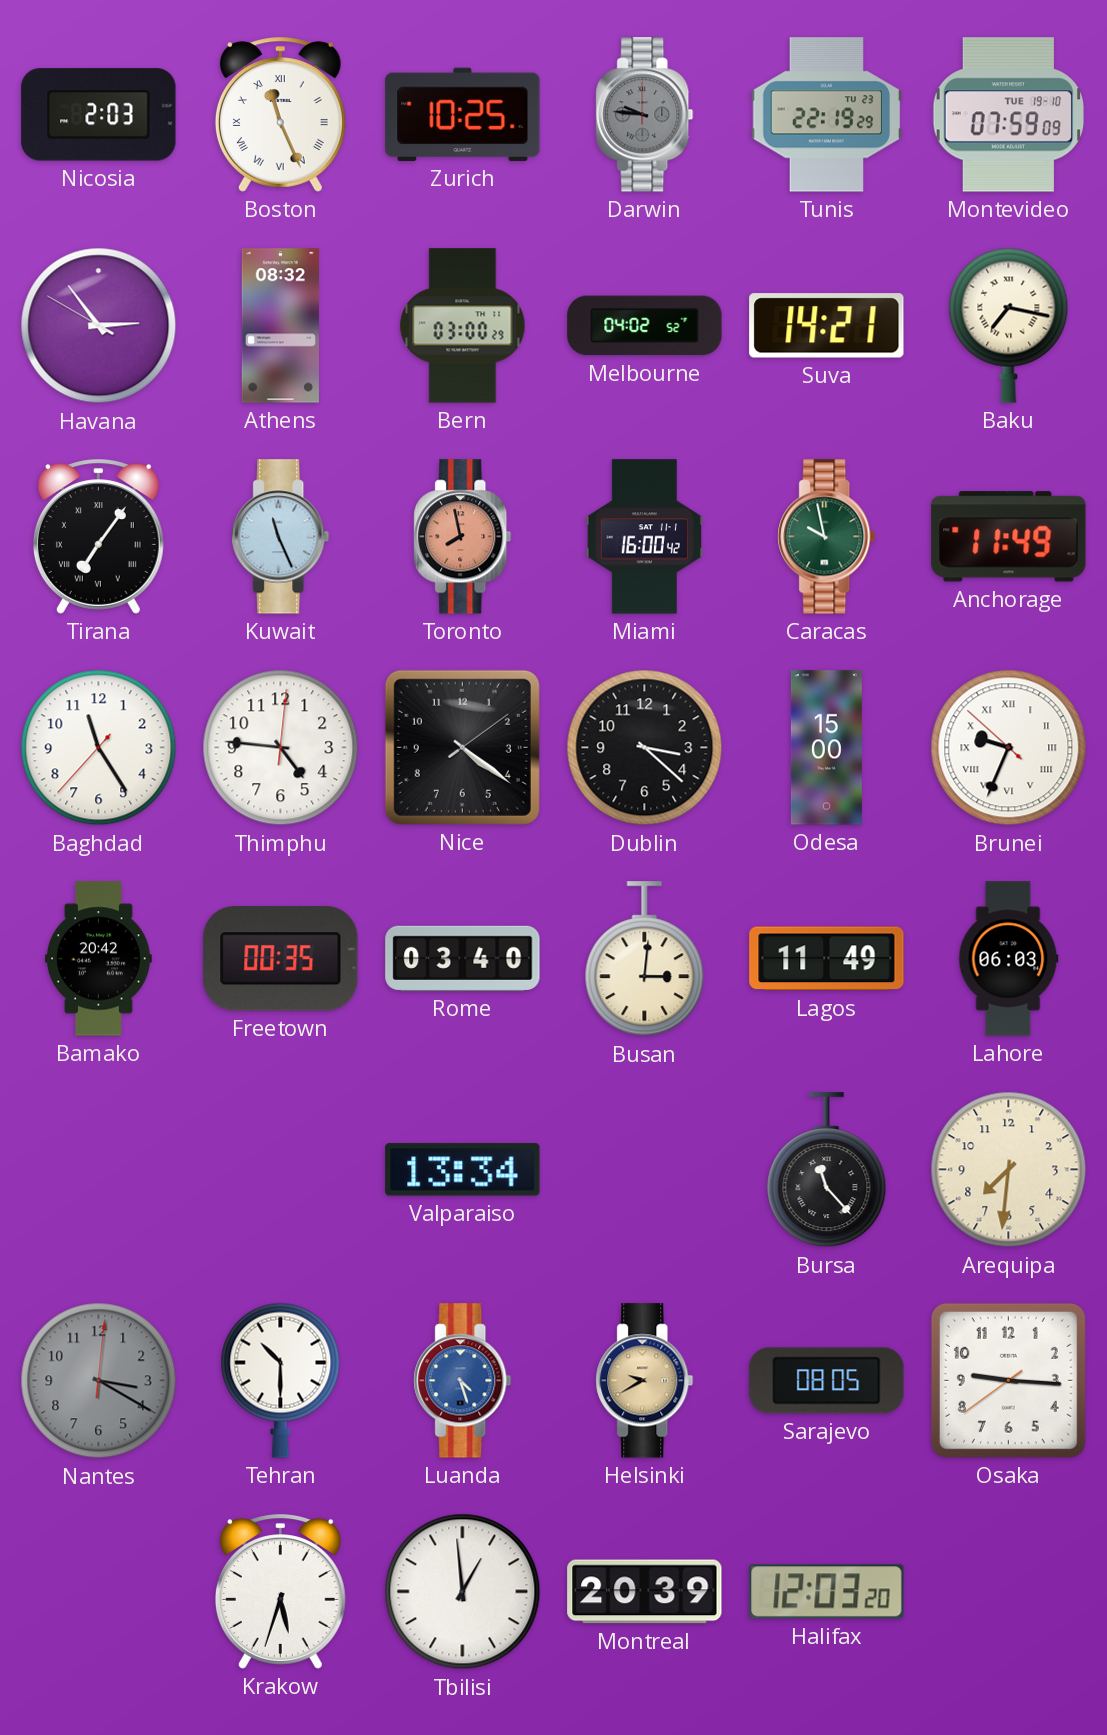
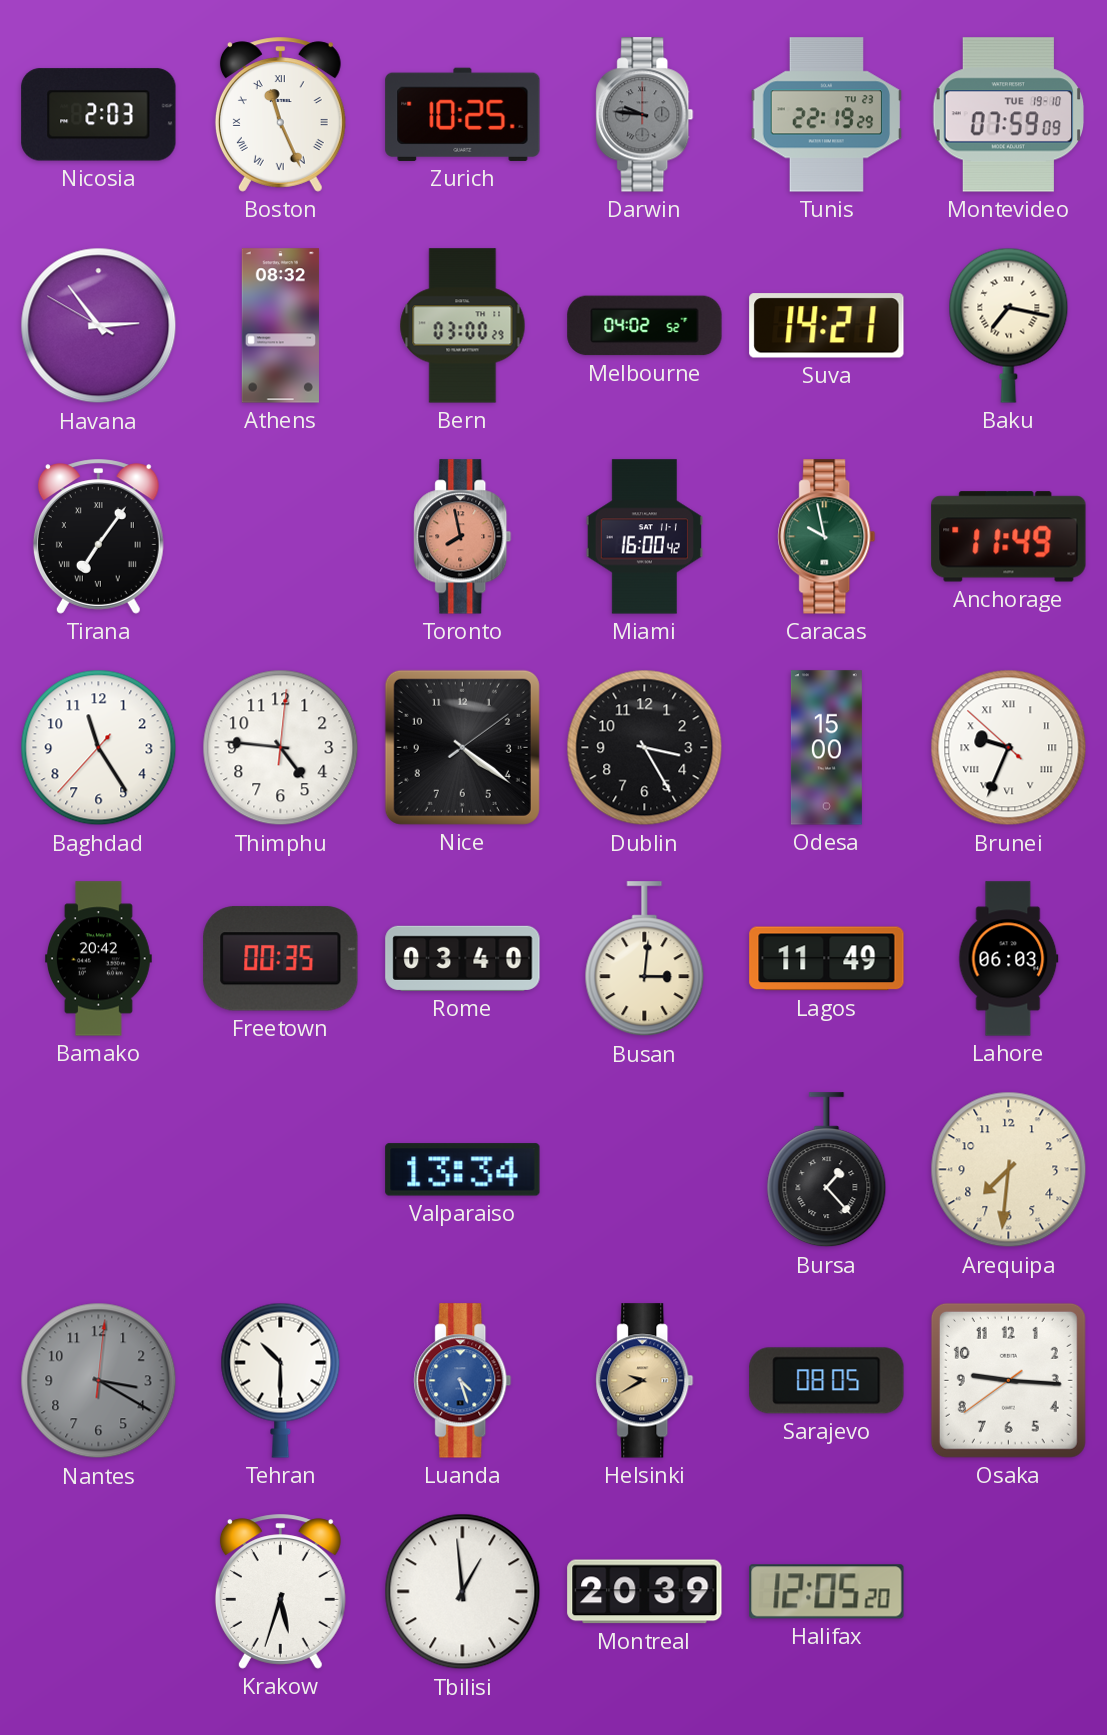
Kuwait: 11:26 -> none (281, 537)
Dublin: 3:22 -> 3:25 (645, 748)
Bursa: 11:23 -> 1:23 (827, 1170)
Halifax: 12:03 -> 12:05 (827, 1592)
